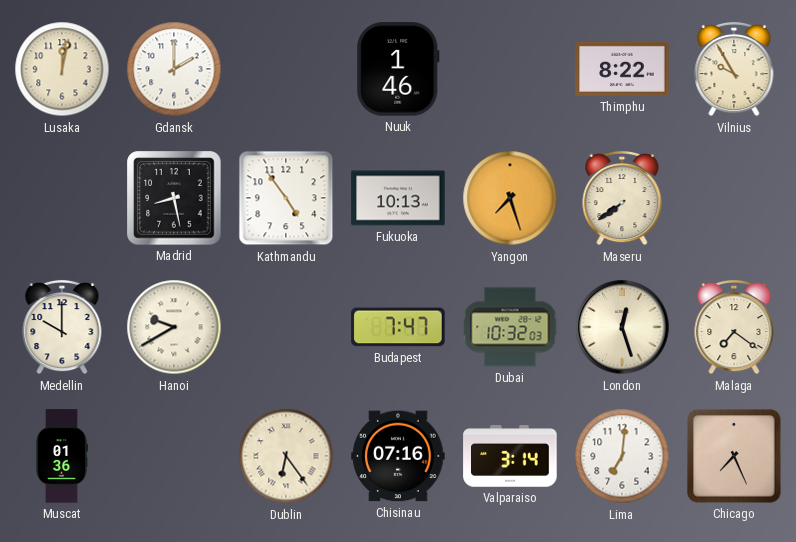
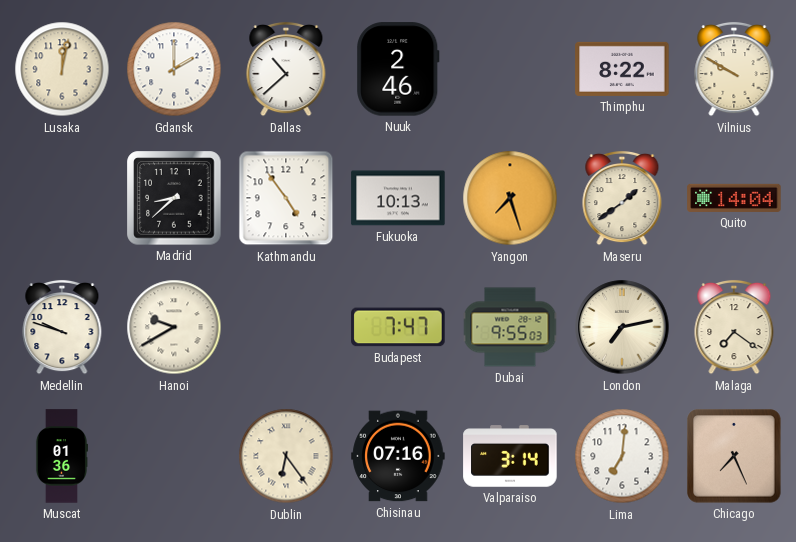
Dallas: none -> 10:38 (286, 69)
Nuuk: 1:46 -> 2:46 (398, 69)
Vilnius: 9:55 -> 9:50 (734, 69)
Madrid: 8:28 -> 8:38 (174, 198)
Maseru: 7:39 -> 1:39 (622, 198)
Quito: none -> 14:04 (734, 198)
Medellin: 10:00 -> 9:48 (62, 327)
Dubai: 10:32 -> 9:55 (510, 327)
London: 12:27 -> 7:13 (622, 327)
